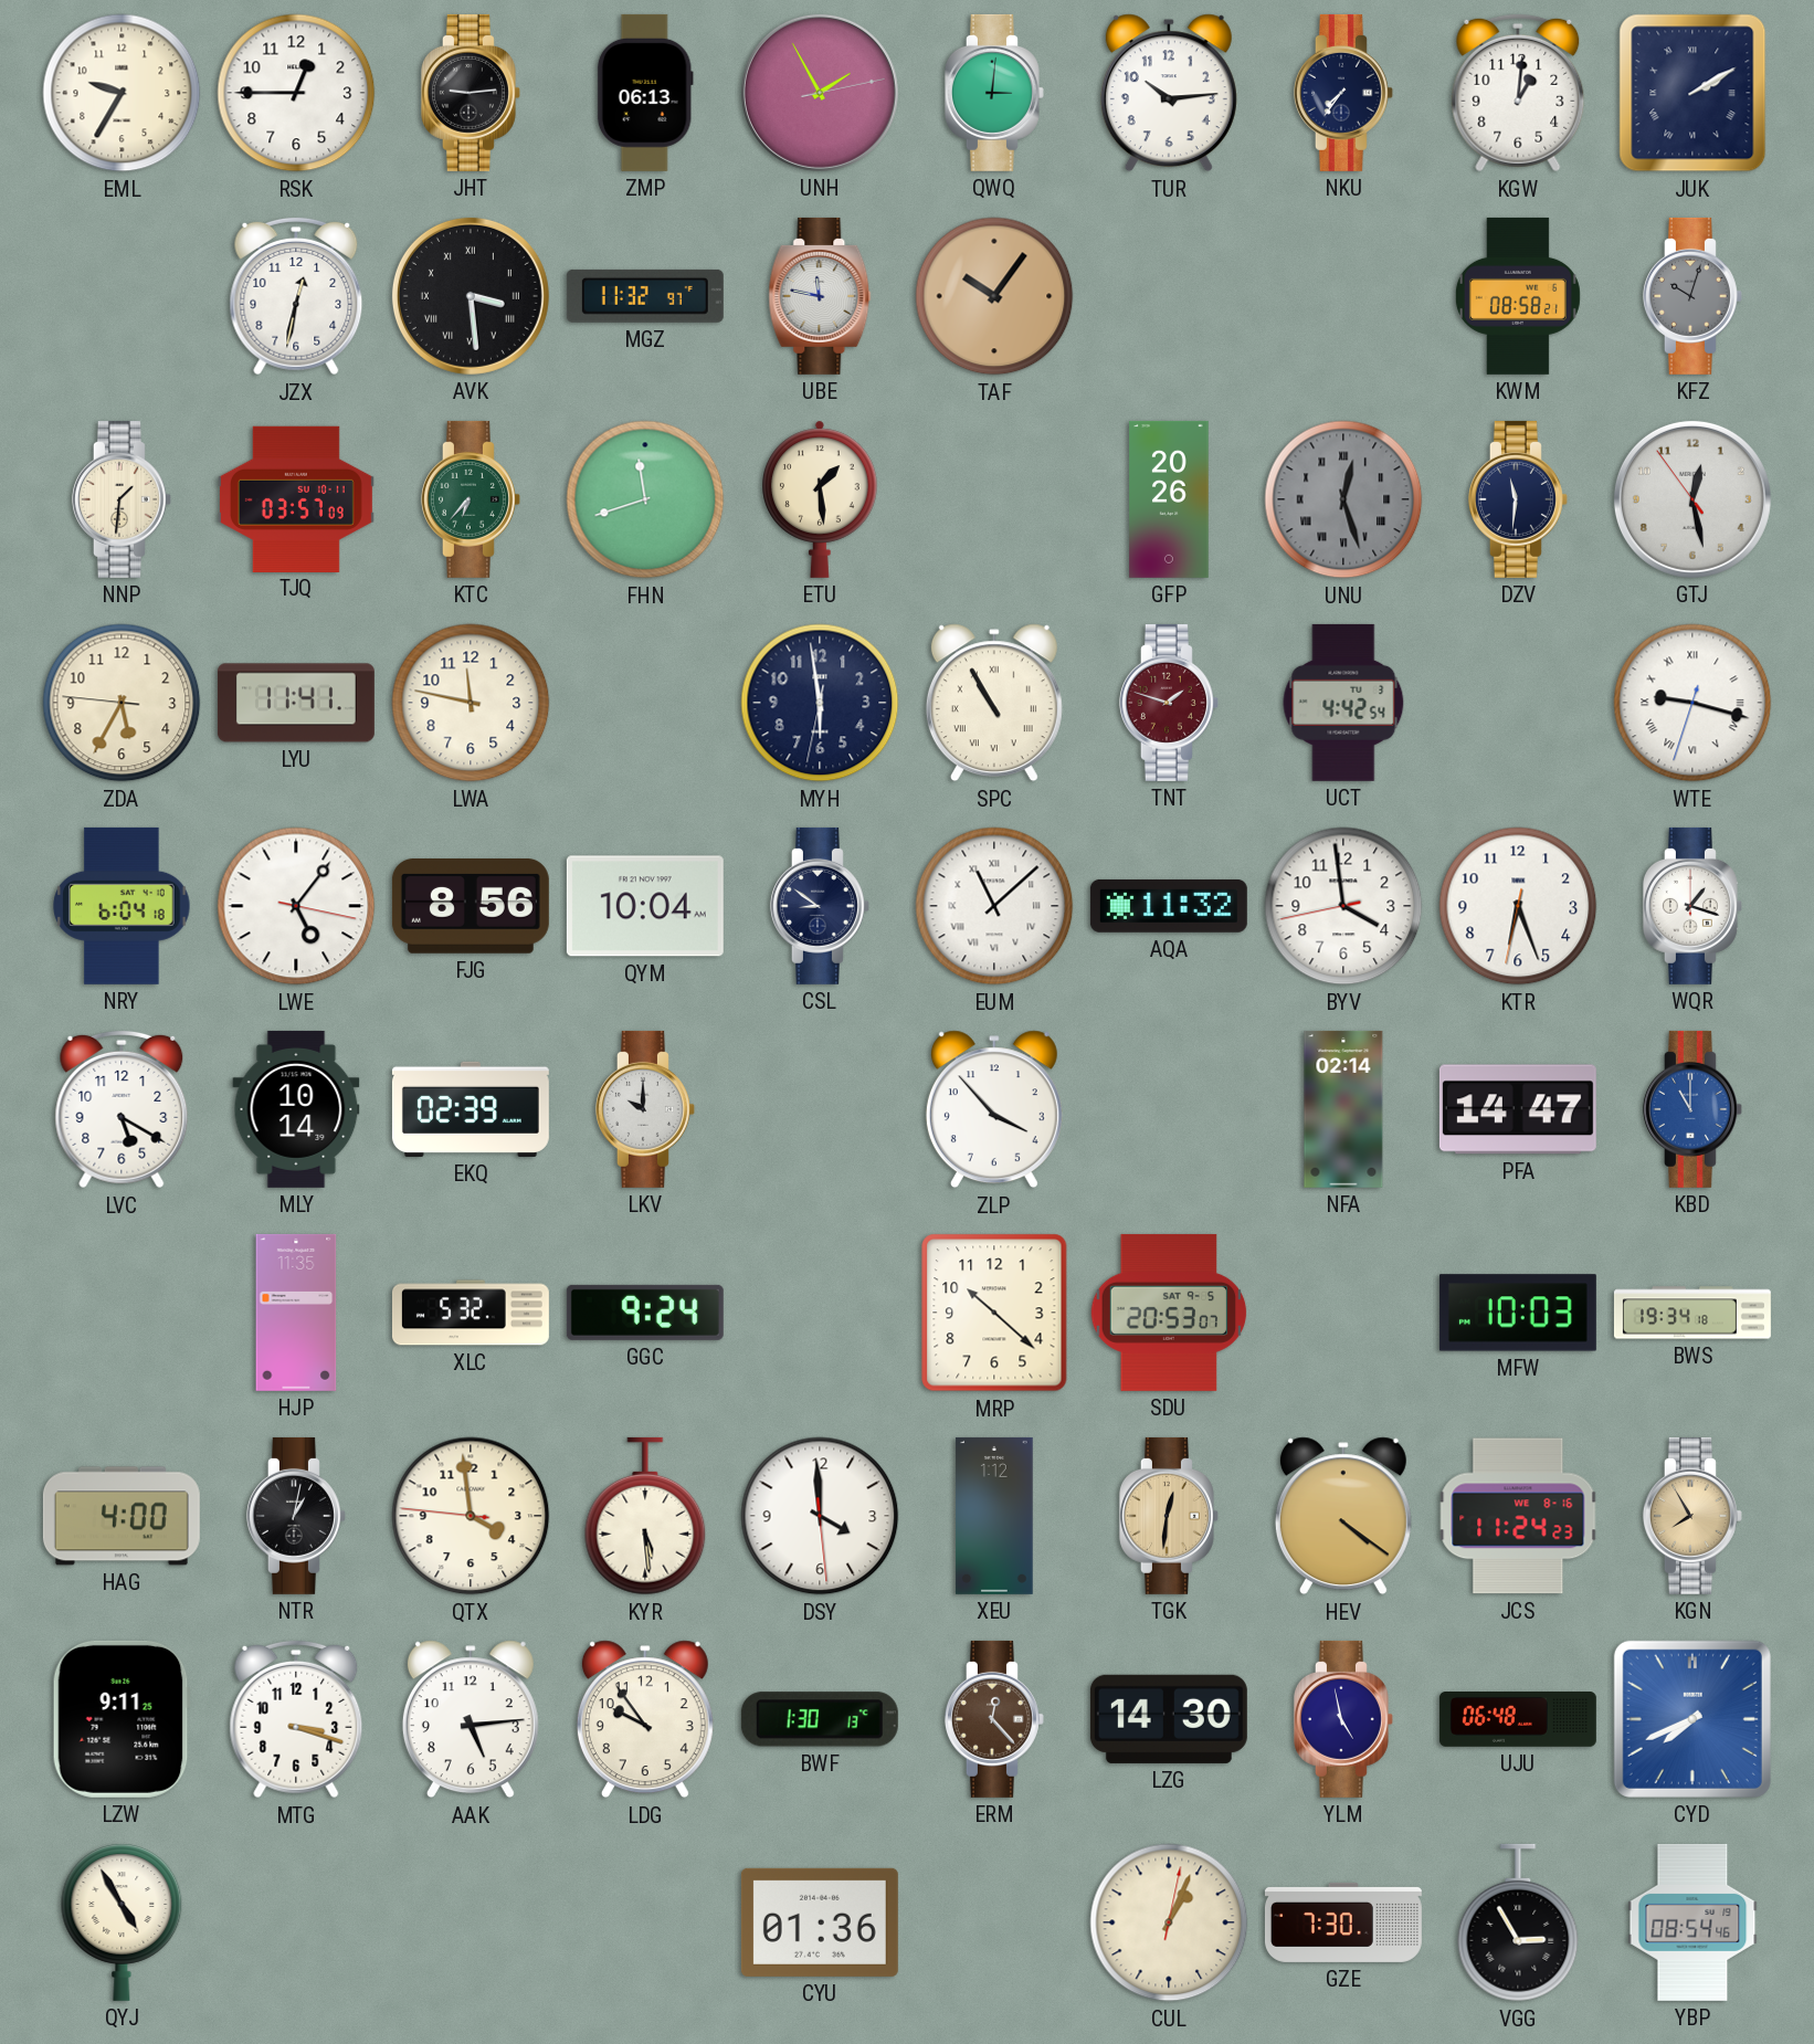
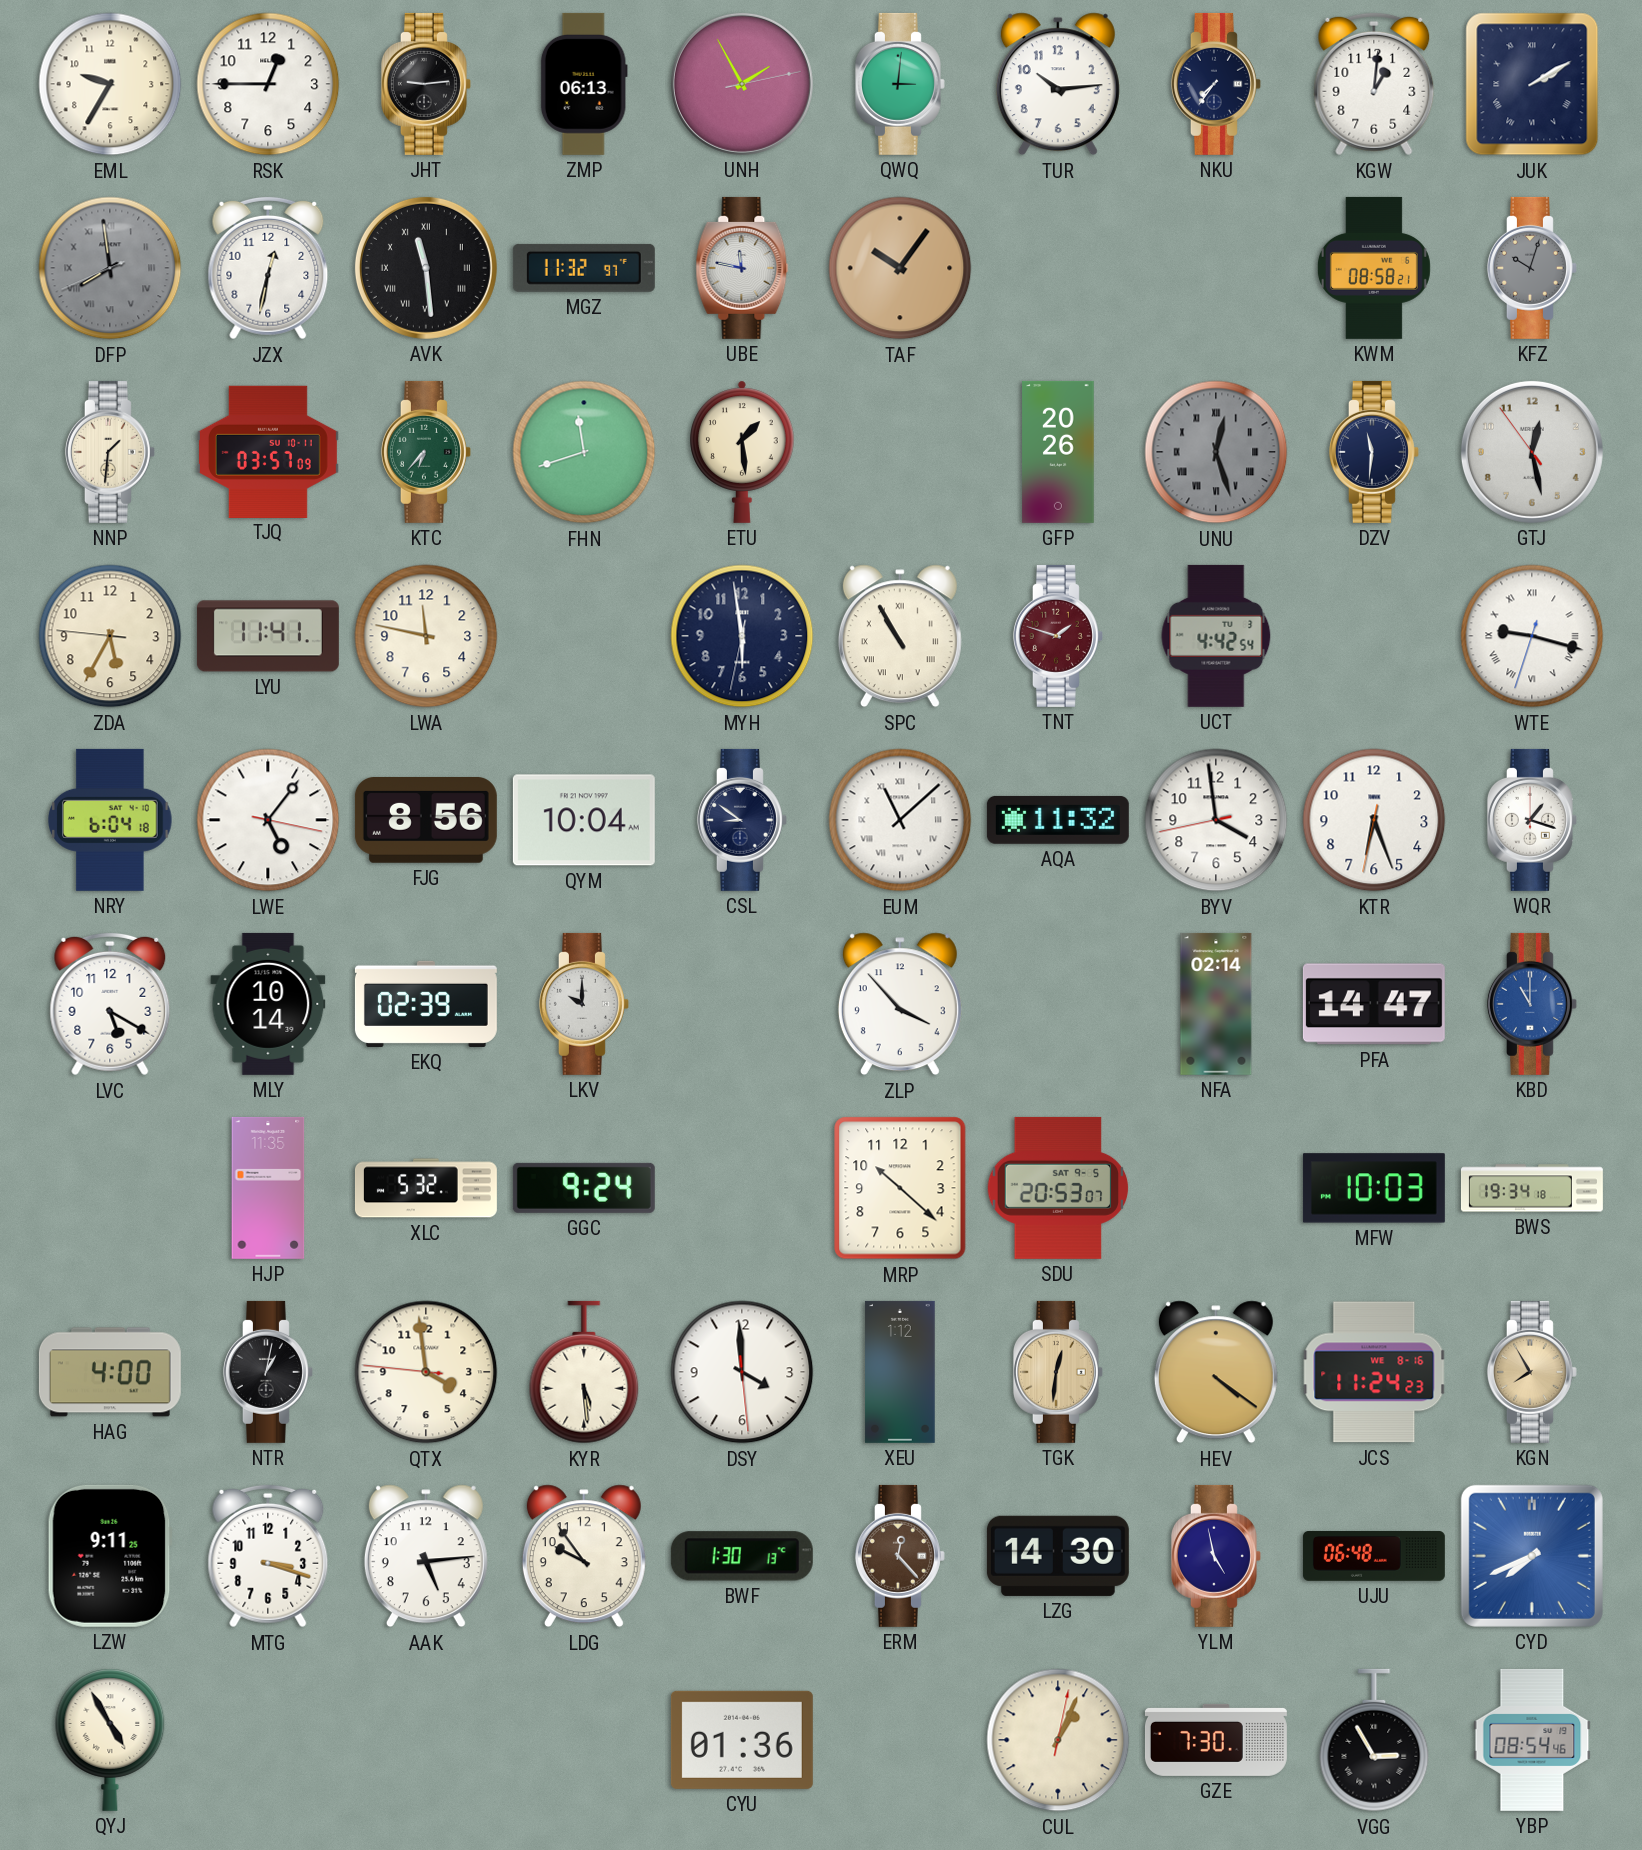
DFP: none -> 7:58 (110, 268)
AVK: 3:29 -> 11:29 (426, 268)
